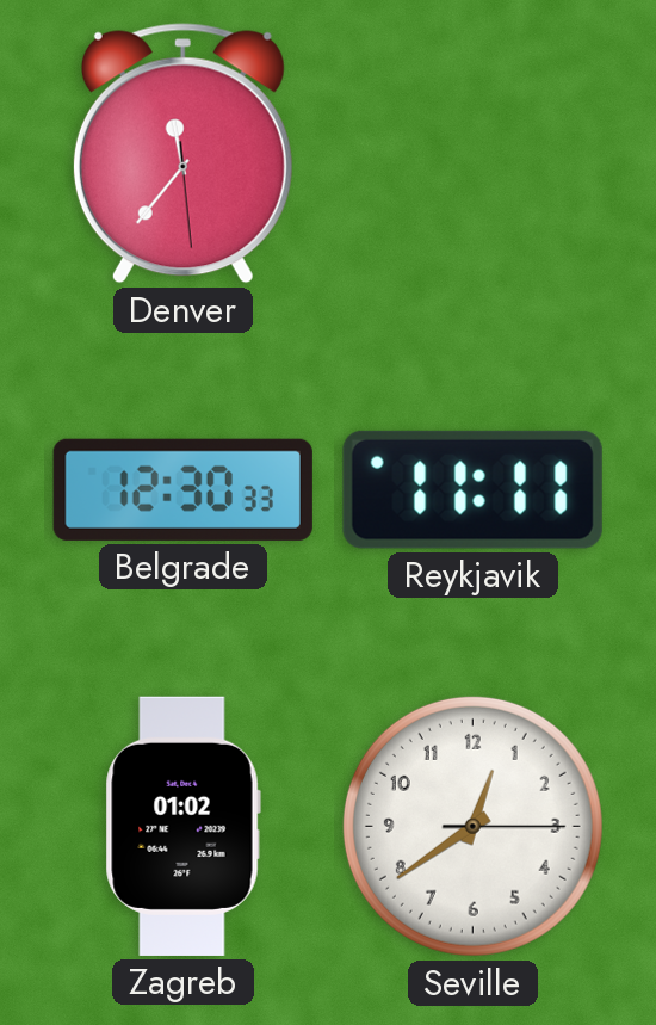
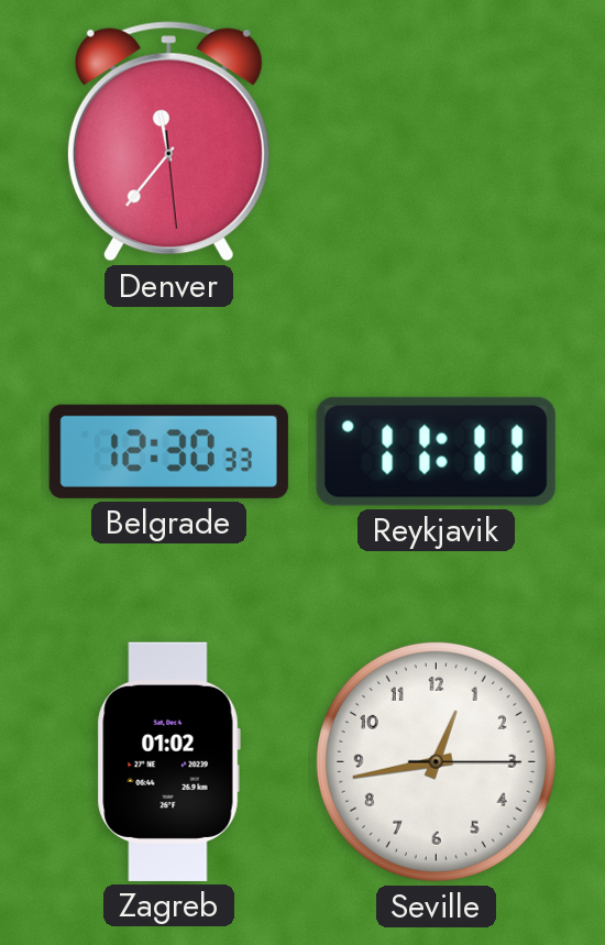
Seville: 12:39 -> 12:43 (436, 761)
